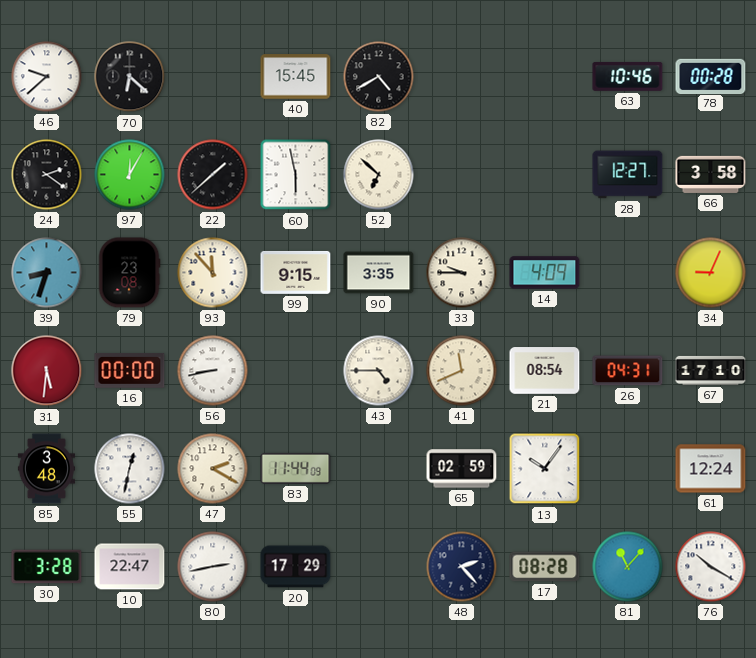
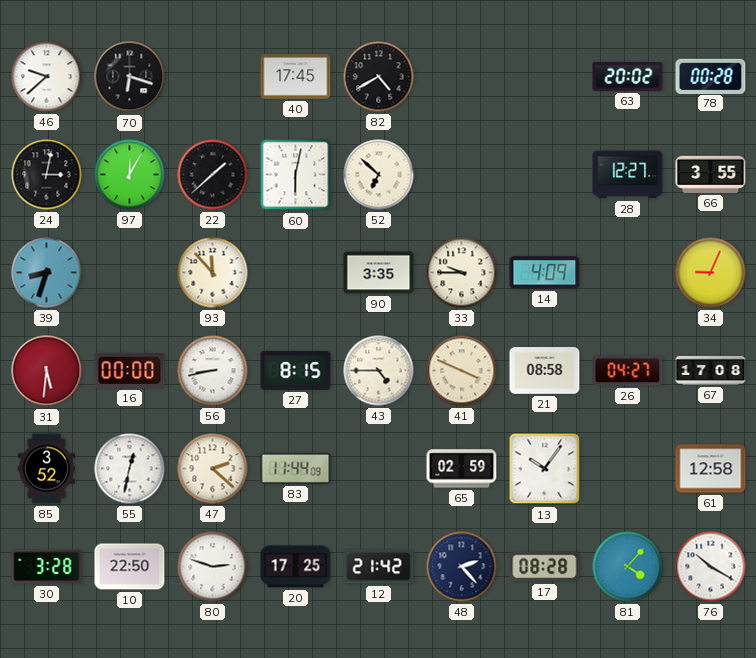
70: 6:22 -> 6:18 (130, 77)
40: 15:45 -> 17:45 (296, 77)
63: 10:46 -> 20:02 (628, 76)
24: 2:21 -> 3:02 (47, 175)
60: 5:58 -> 6:02 (296, 175)
66: 3:58 -> 3:55 (711, 174)
79: 23:08 -> none (129, 273)
99: 9:15 -> none (296, 272)
27: none -> 8:15 (296, 370)
41: 11:41 -> 3:49 (462, 371)
21: 08:54 -> 08:58 (545, 371)
26: 04:31 -> 04:27 (628, 371)
67: 17:10 -> 17:08 (711, 370)
85: 3:48 -> 3:52 (46, 469)
47: 2:20 -> 2:22 (213, 469)
61: 12:24 -> 12:58 (711, 469)
10: 22:47 -> 22:50 (130, 567)
80: 2:43 -> 2:48 (213, 567)
20: 17:29 -> 17:25 (296, 567)
12: none -> 21:42 (379, 567)
81: 11:07 -> 4:07 (628, 567)
